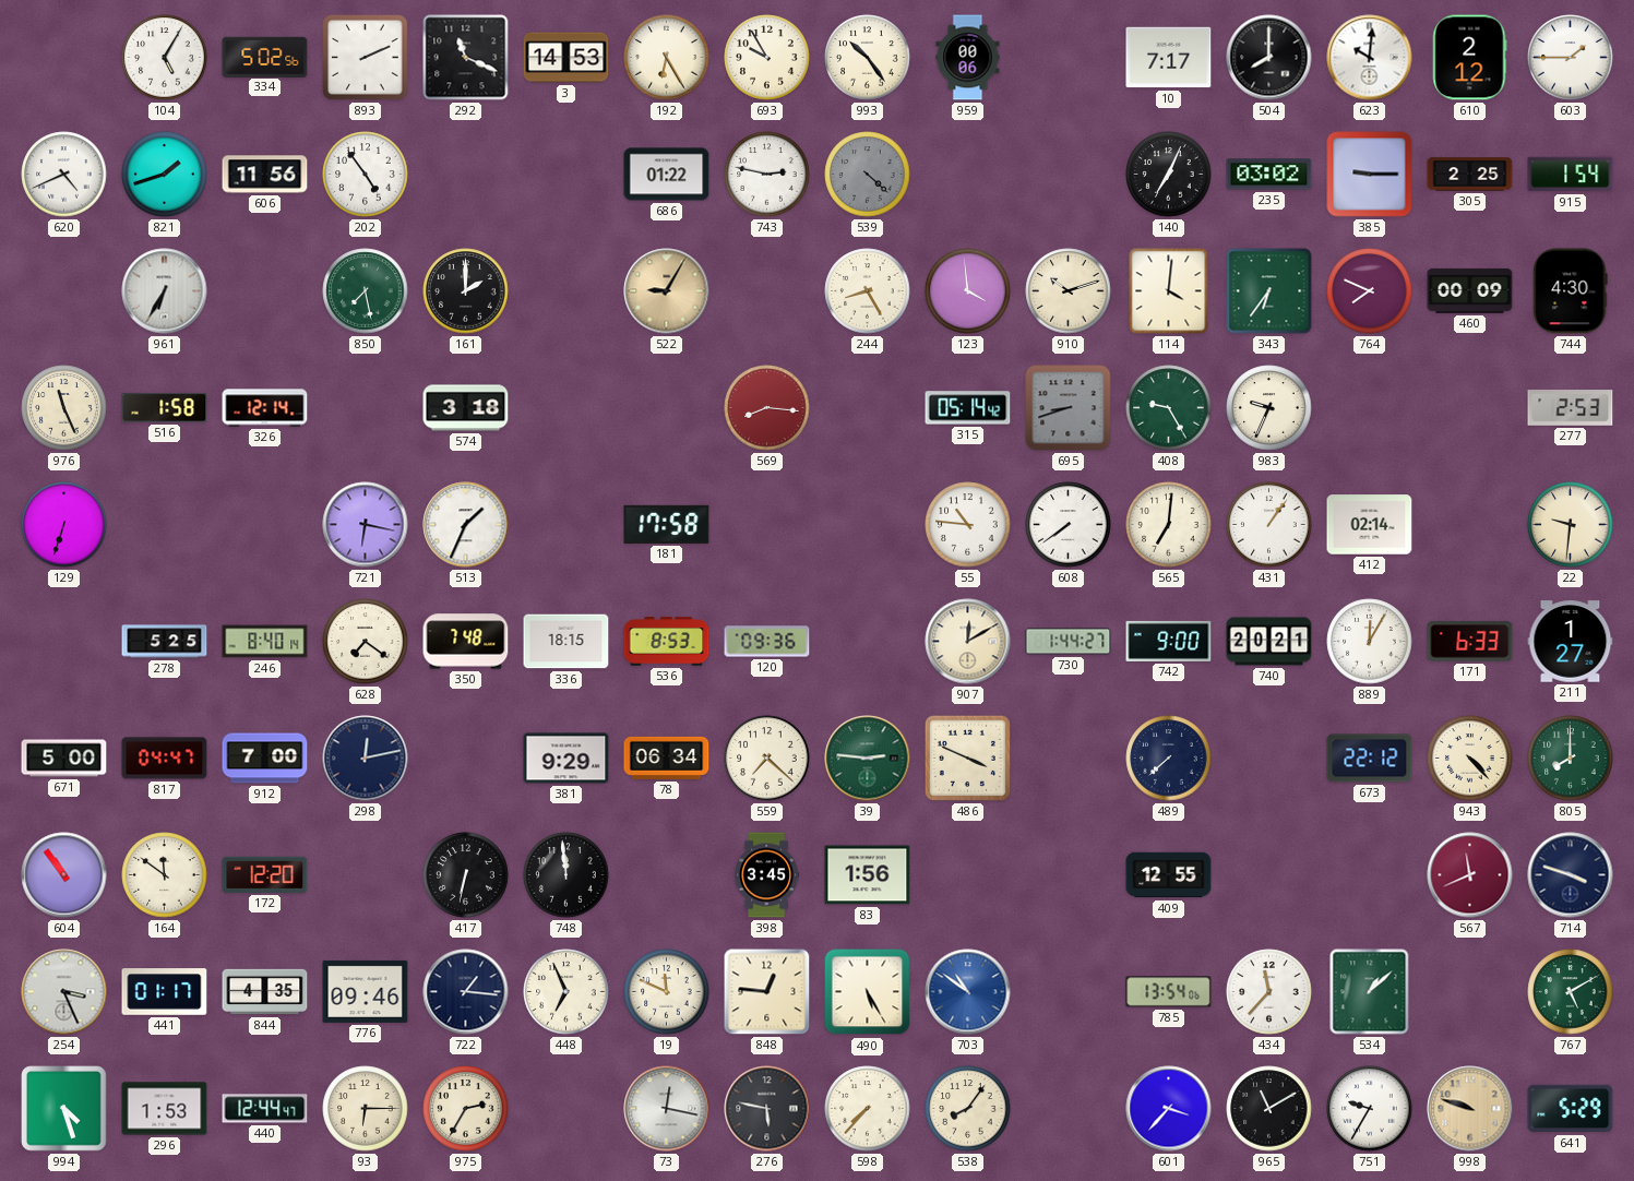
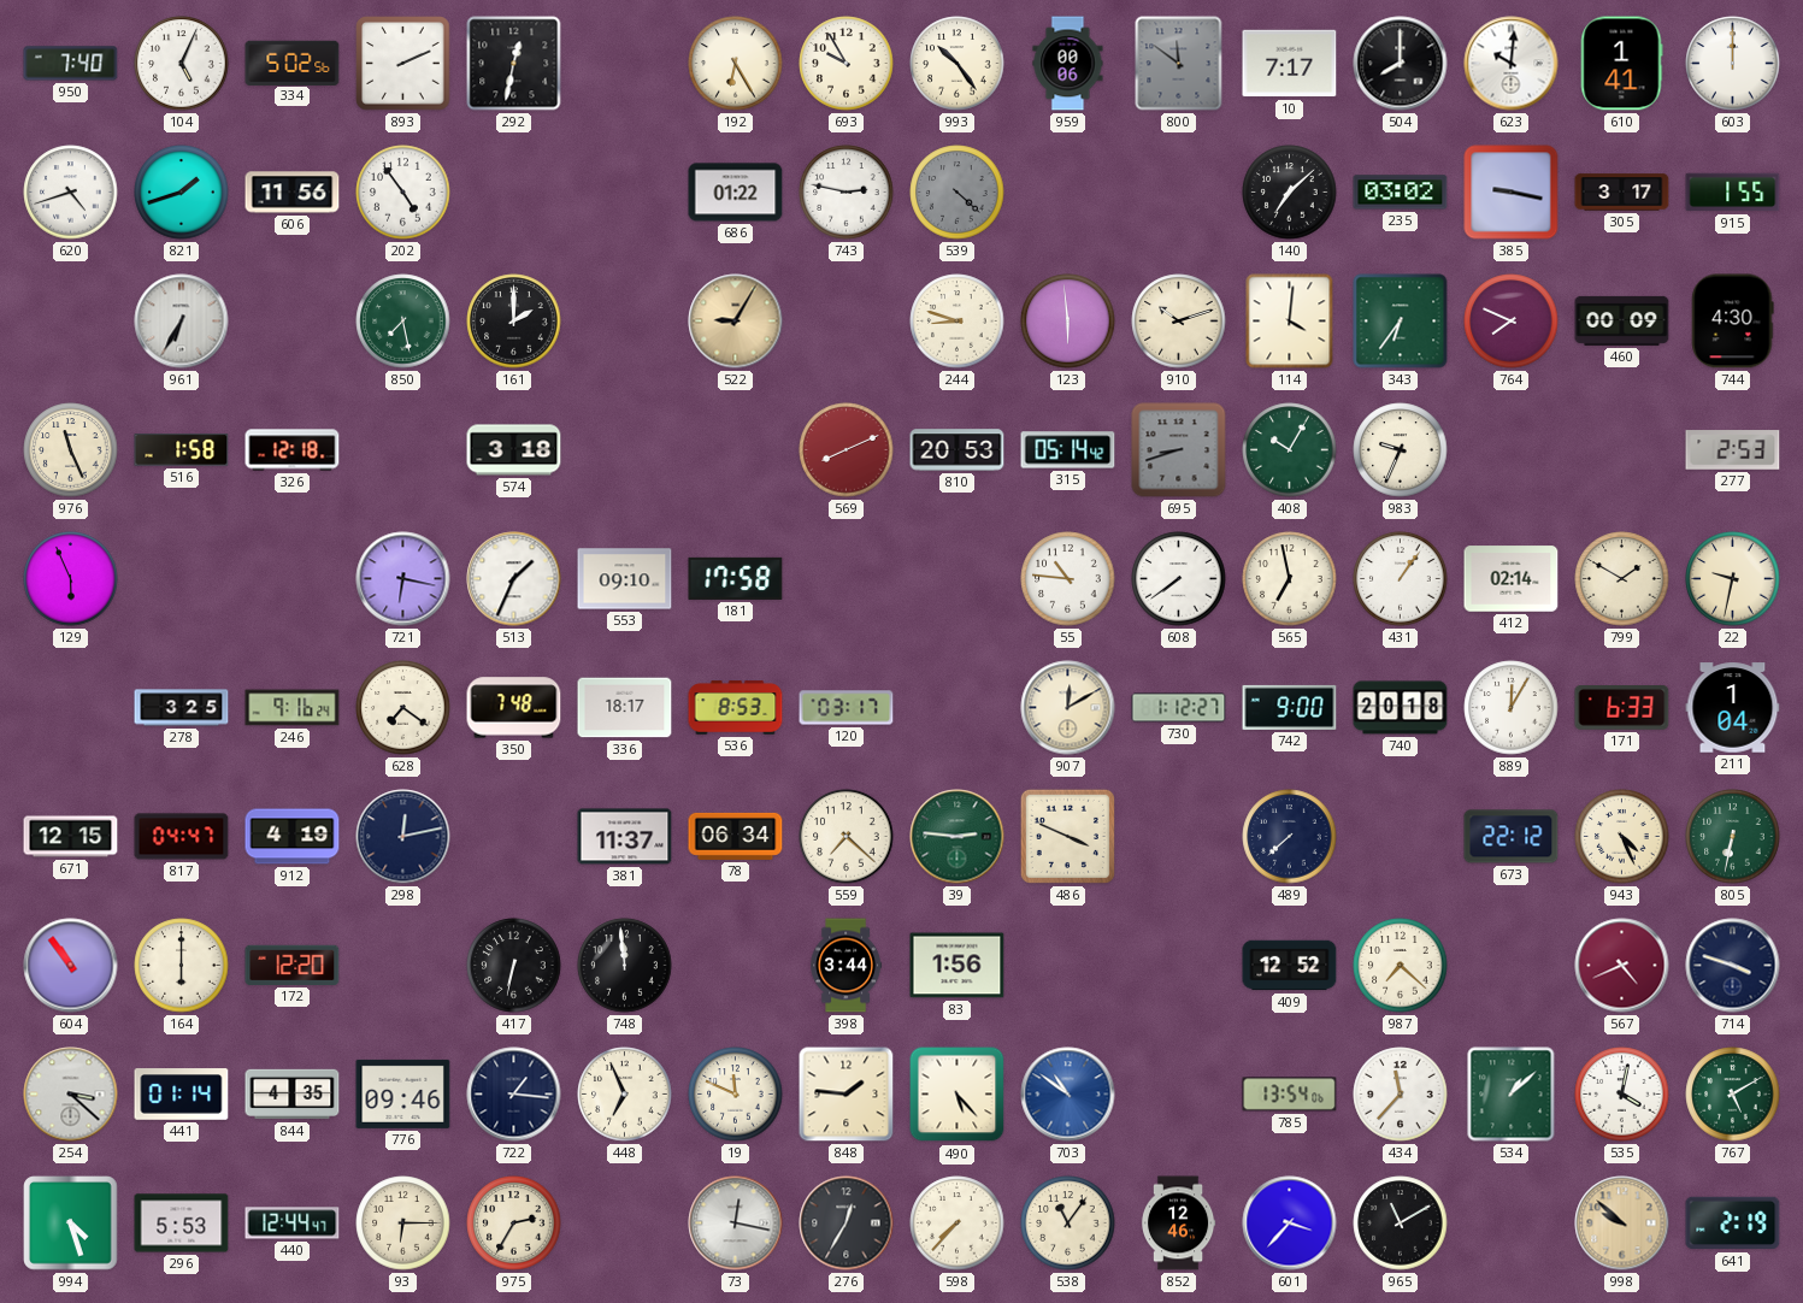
950: none -> 7:40 (71, 64)
104: 5:05 -> 5:04 (182, 64)
292: 11:19 -> 12:32 (514, 64)
3: 14:53 -> none (566, 58)
800: none -> 11:51 (1179, 64)
610: 2:12 -> 1:41 (1621, 64)
603: 1:45 -> 12:00 (1733, 64)
620: 4:41 -> 4:42 (71, 193)
140: 7:04 -> 7:08 (1290, 193)
385: 9:15 -> 9:17 (1512, 193)
305: 2:25 -> 3:17 (1622, 193)
915: 1:54 -> 1:55 (1733, 193)
244: 8:25 -> 8:48 (958, 322)
123: 3:59 -> 5:59 (1068, 322)
326: 12:14 -> 12:18 (293, 450)
569: 8:16 -> 8:11 (847, 450)
810: none -> 20:53 (958, 450)
408: 9:25 -> 10:05 (1290, 450)
129: 6:33 -> 5:56 (71, 579)
553: none -> 09:10 (625, 579)
565: 7:01 -> 6:58 (1290, 579)
799: none -> 1:50 (1622, 579)
22: 9:31 -> 9:32 (1733, 579)
278: 5:25 -> 3:25 (182, 708)
246: 8:40 -> 9:16 (293, 708)
336: 18:15 -> 18:17 (625, 708)
120: 09:36 -> 03:17 (847, 708)
730: 1:44 -> 1:12 (1179, 708)
740: 20:21 -> 20:18 (1401, 708)
211: 1:27 -> 1:04 (1733, 708)
671: 5:00 -> 12:15 (71, 837)
912: 7:00 -> 4:19 (293, 837)
381: 9:29 -> 11:37 (625, 837)
943: 4:23 -> 4:26 (1622, 837)
805: 8:00 -> 6:32 (1733, 837)
164: 11:51 -> 6:00 (182, 966)
398: 3:45 -> 3:44 (847, 966)
409: 12:55 -> 12:52 (1290, 966)
987: none -> 7:22 (1401, 966)
567: 11:41 -> 4:41 (1622, 966)
254: 3:26 -> 3:22 (71, 1095)
441: 01:17 -> 01:14 (182, 1095)
848: 12:46 -> 1:46 (847, 1095)
490: 5:25 -> 5:23 (958, 1095)
535: none -> 4:02 (1622, 1095)
296: 1:53 -> 5:53 (182, 1224)
276: 5:47 -> 12:35 (847, 1224)
538: 8:06 -> 11:06 (1068, 1224)
852: none -> 12:46 (1178, 1224)
751: 9:35 -> none (1370, 1109)
998: 9:48 -> 9:52 (1622, 1224)
641: 5:29 -> 2:19 (1733, 1224)
